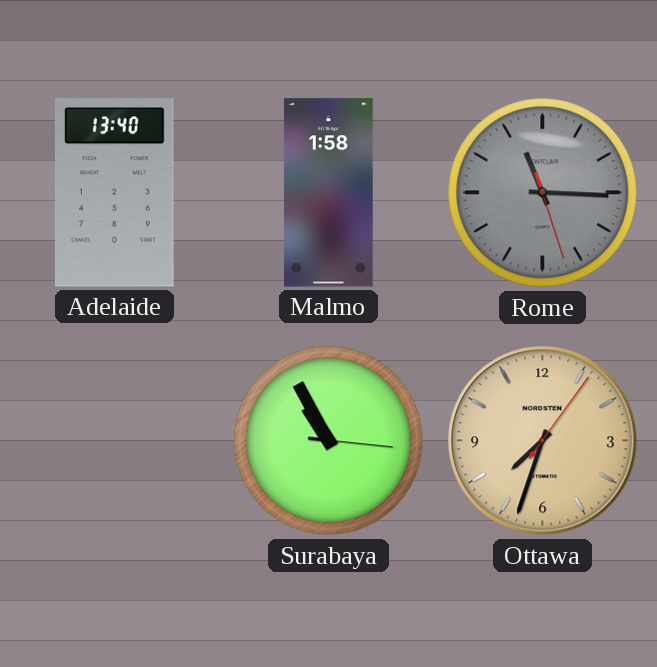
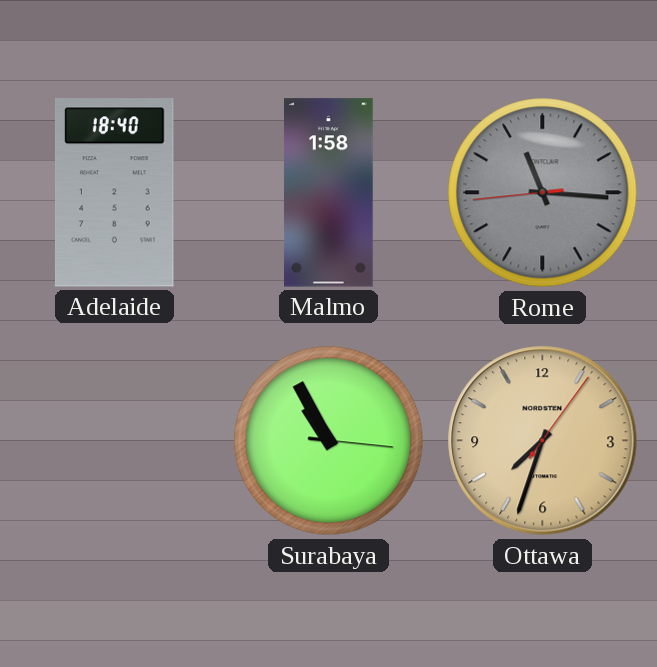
Adelaide: 13:40 -> 18:40 (114, 193)
Rome: 11:15:27 -> 11:15:44 (543, 193)
